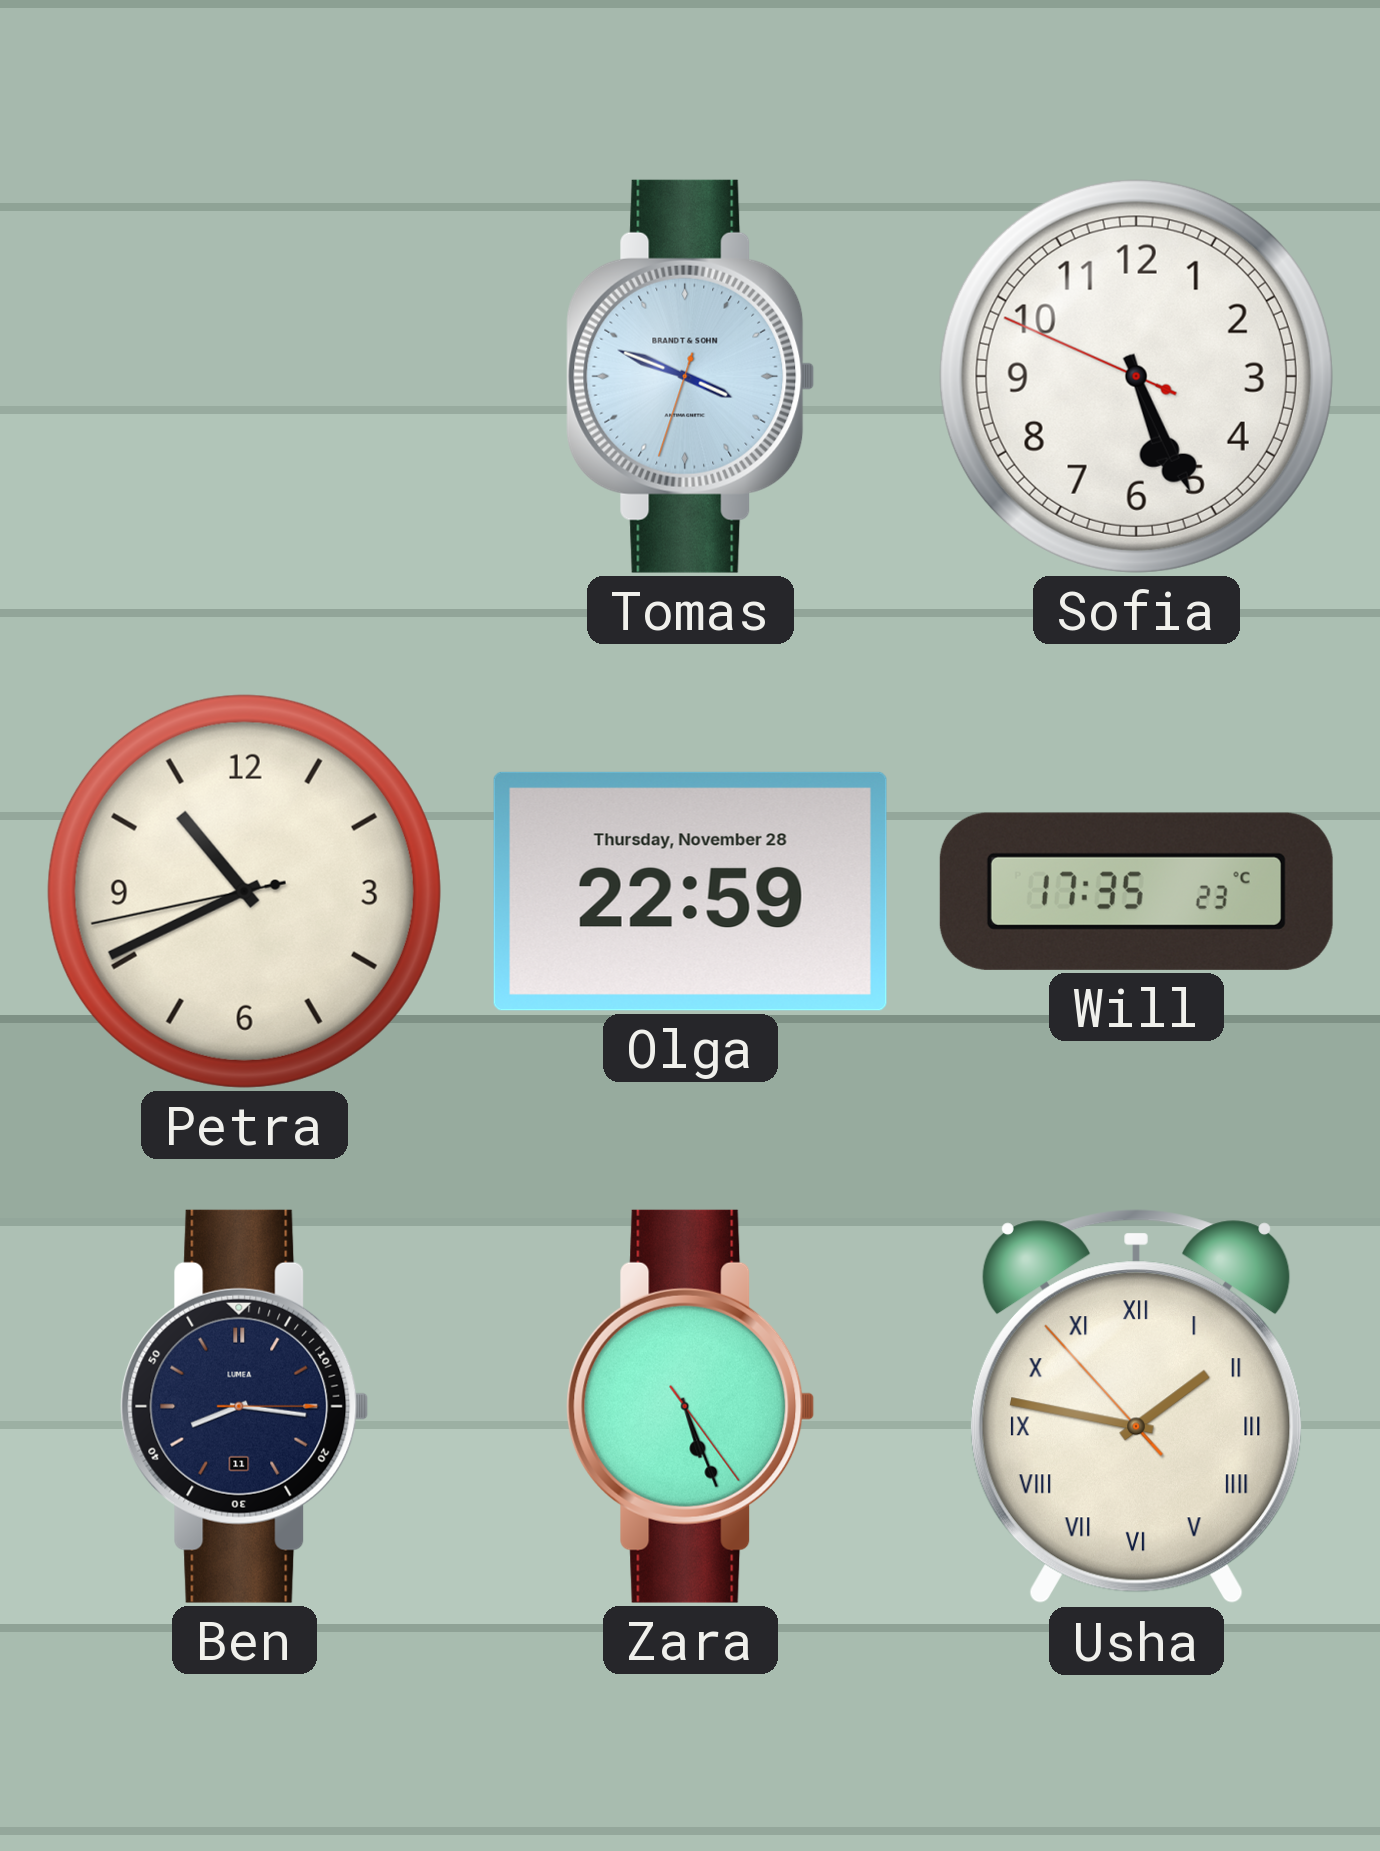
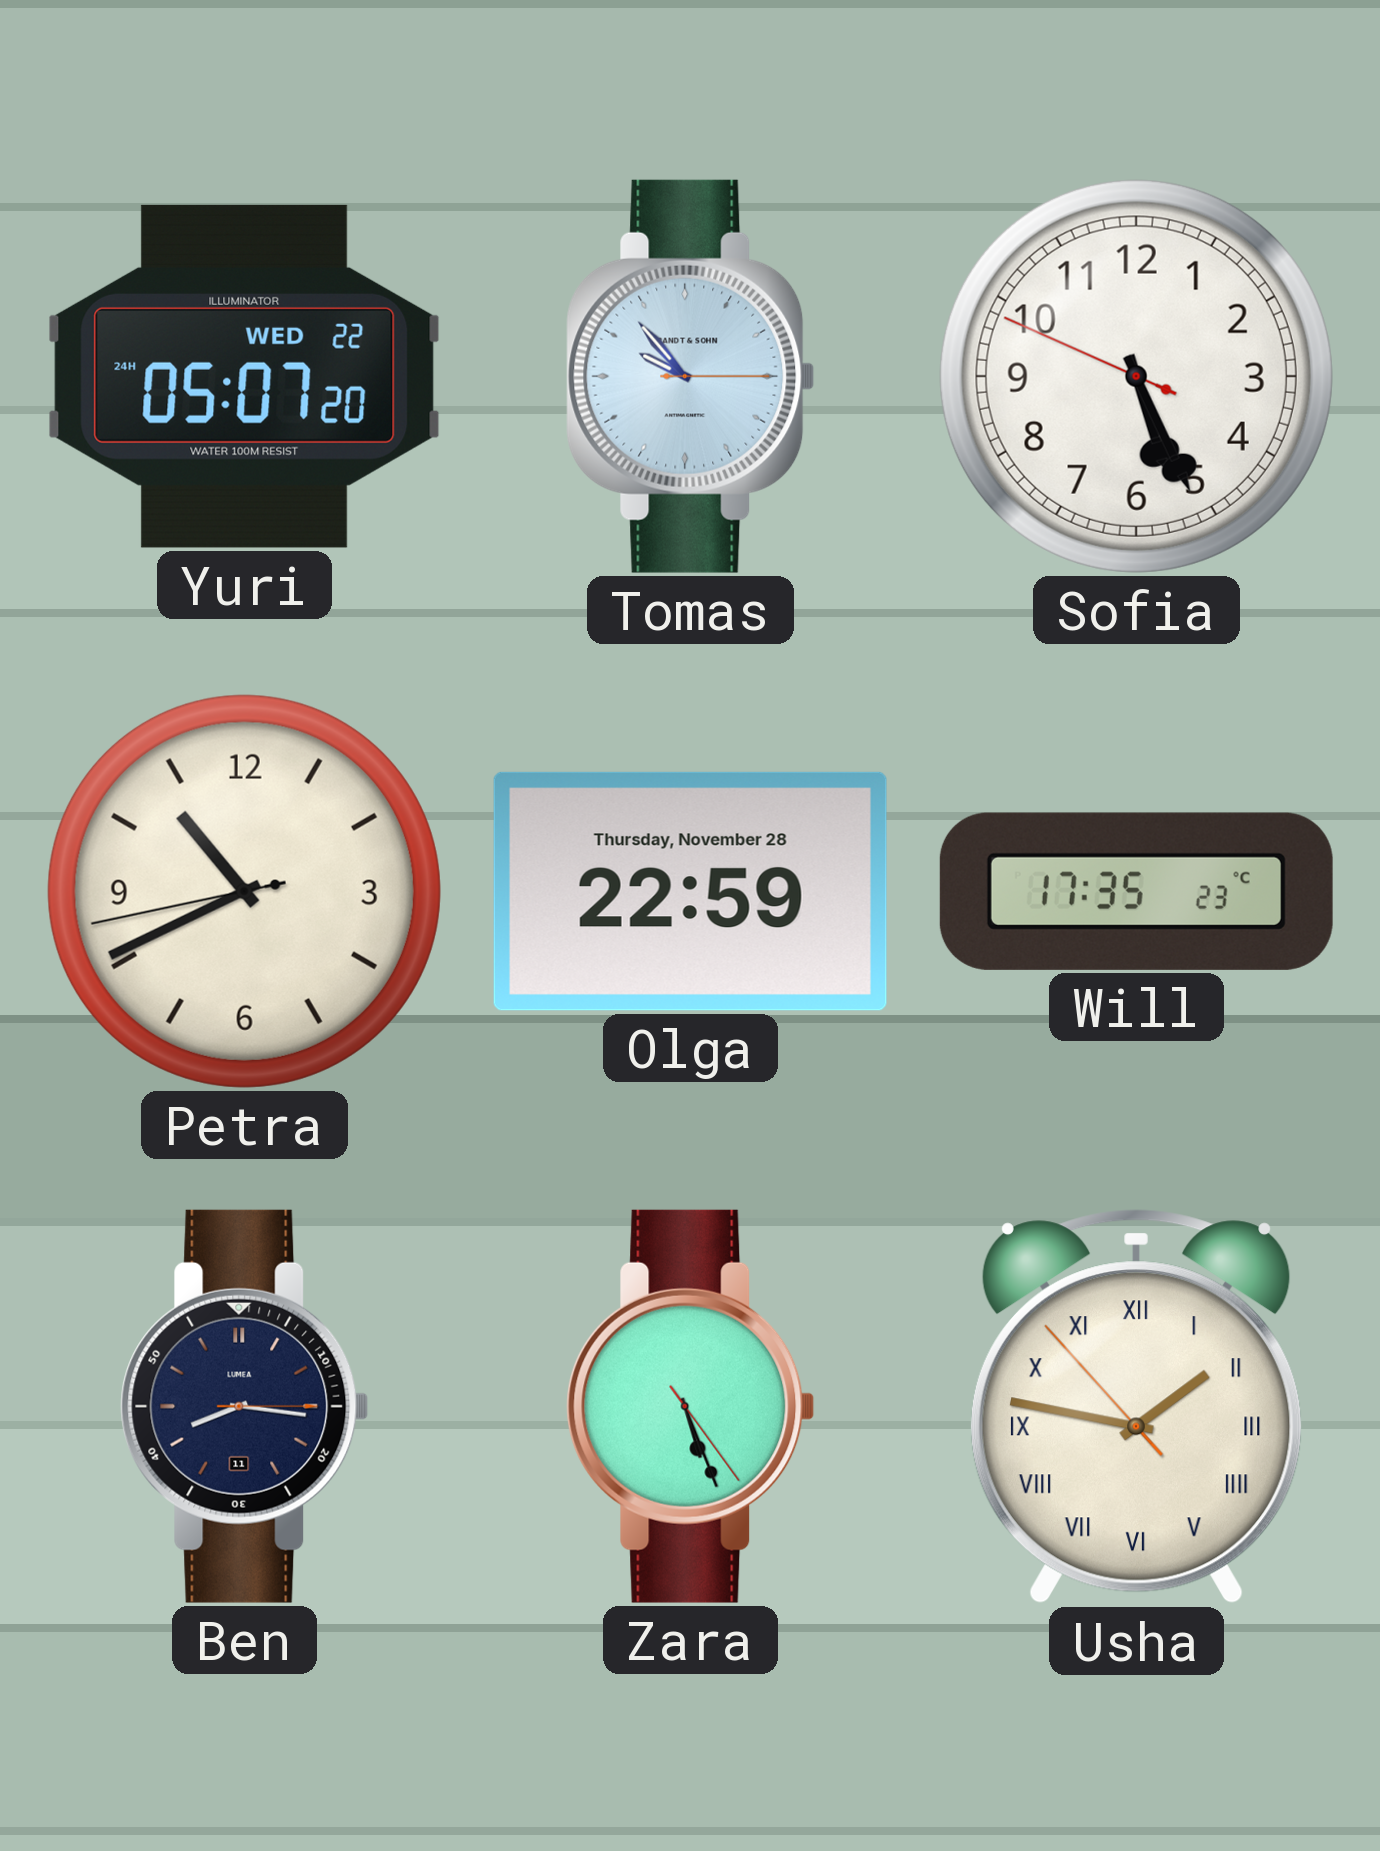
Yuri: none -> 05:07 (245, 376)
Tomas: 3:48 -> 9:53 (691, 376)
